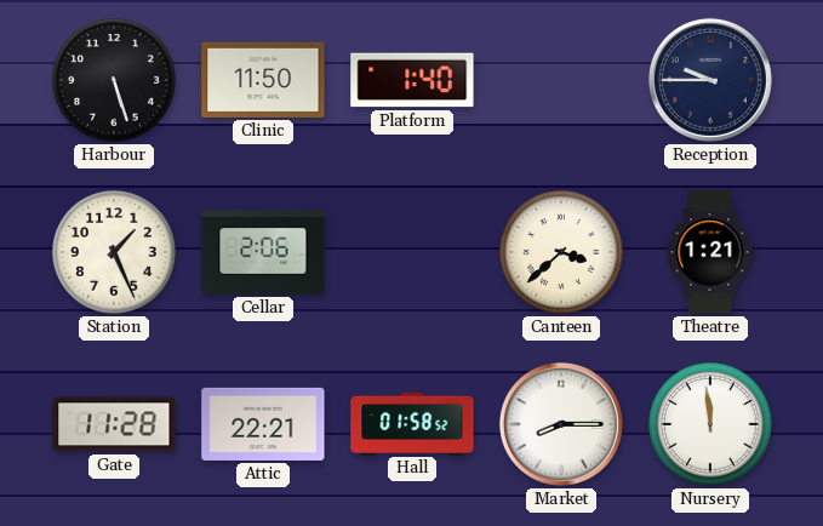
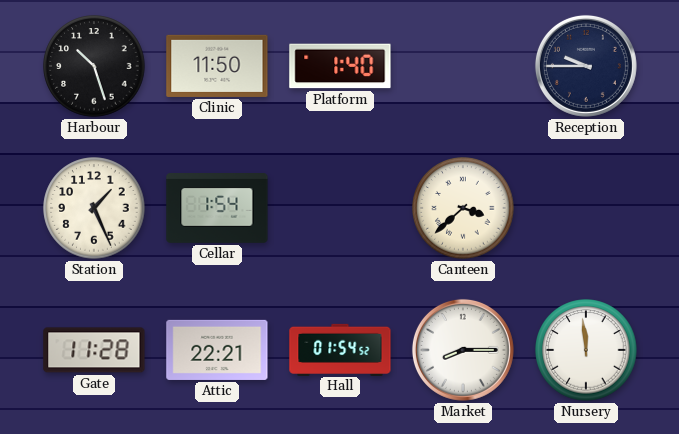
Harbour: 5:27 -> 10:27 (94, 66)
Cellar: 2:06 -> 1:54 (217, 209)
Theatre: 1:21 -> none (710, 252)
Hall: 01:58 -> 01:54 (340, 349)
